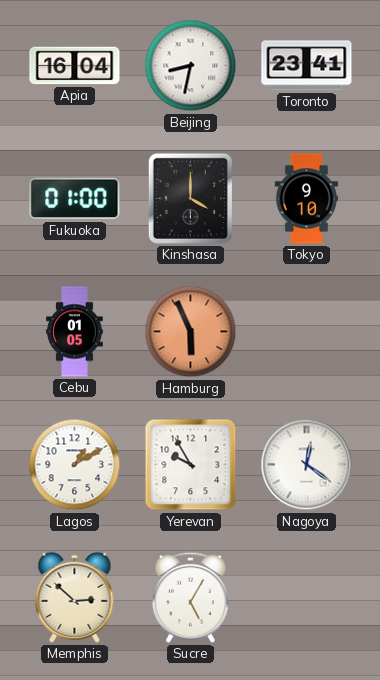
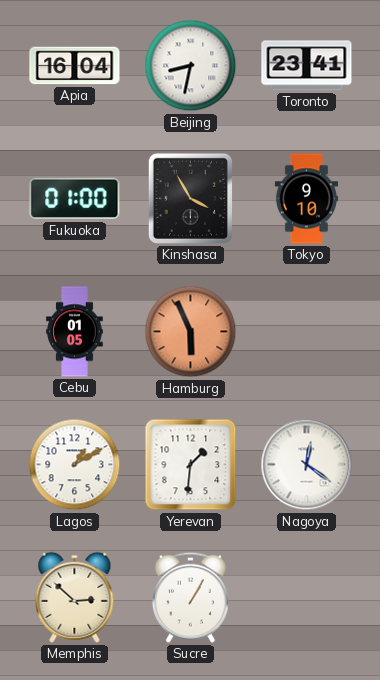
Kinshasa: 4:00 -> 3:55 (190, 198)
Yerevan: 9:55 -> 1:31 (191, 465)
Sucre: 5:05 -> 1:05 (190, 597)
